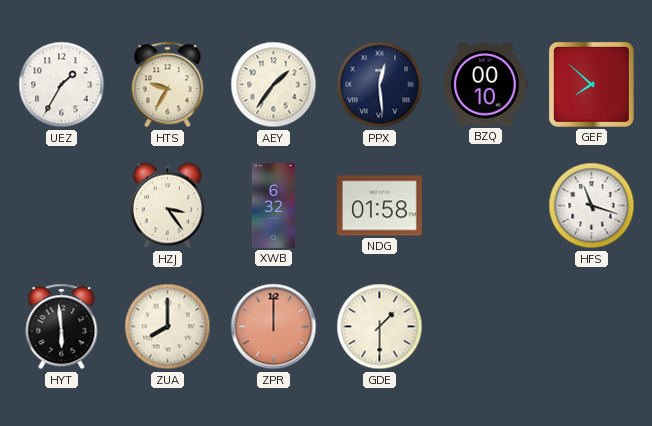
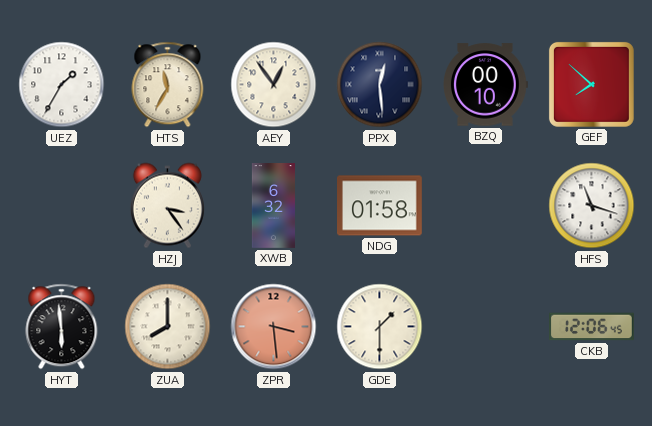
HTS: 9:35 -> 11:35 (168, 85)
AEY: 1:36 -> 12:54 (274, 85)
ZPR: 12:00 -> 3:29 (274, 327)
CKB: none -> 12:06 (592, 327)
